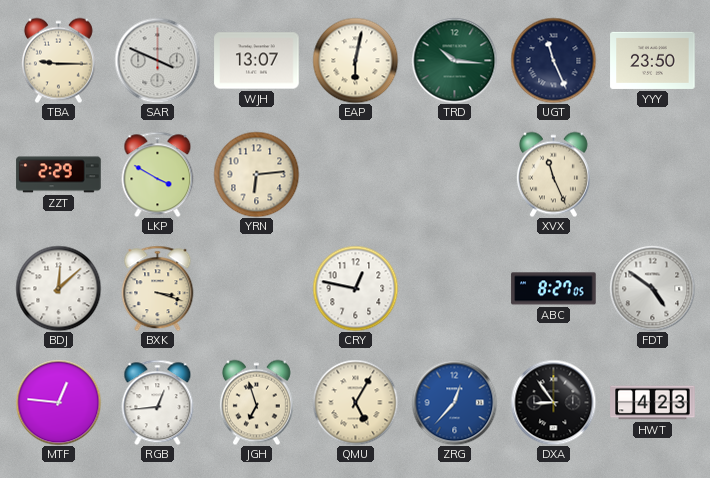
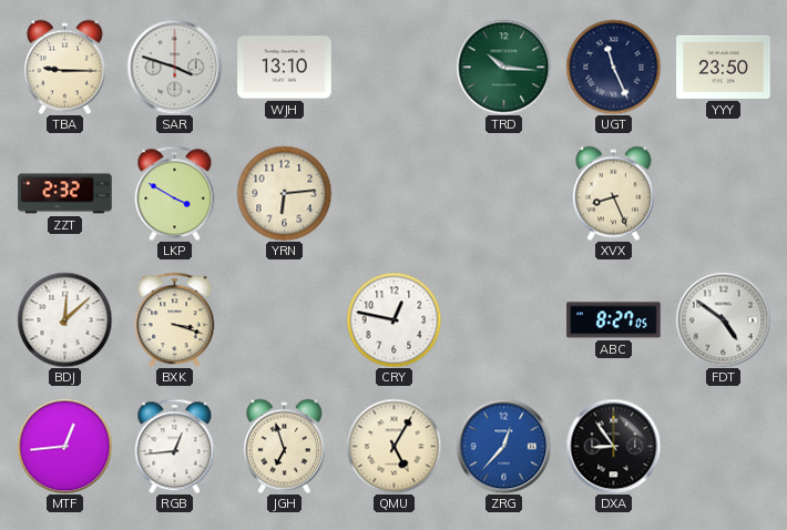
SAR: 3:49 -> 3:48 (174, 67)
WJH: 13:07 -> 13:10 (285, 68)
EAP: 6:02 -> none (355, 60)
ZZT: 2:29 -> 2:32 (65, 194)
XVX: 11:26 -> 8:26 (613, 193)
MTF: 12:46 -> 12:44 (64, 446)
HWT: 4:23 -> none (653, 403)
